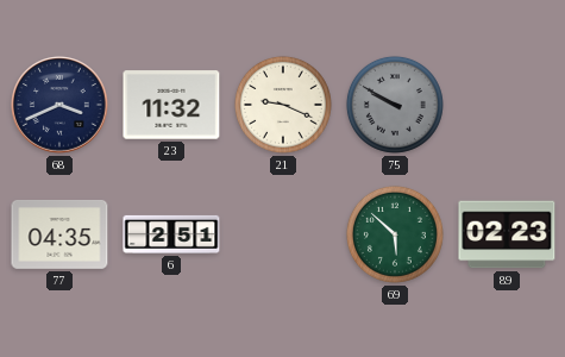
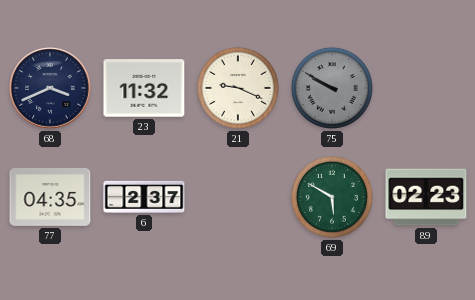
6: 2:51 -> 2:37 (144, 197)
69: 5:52 -> 5:50 (332, 197)
